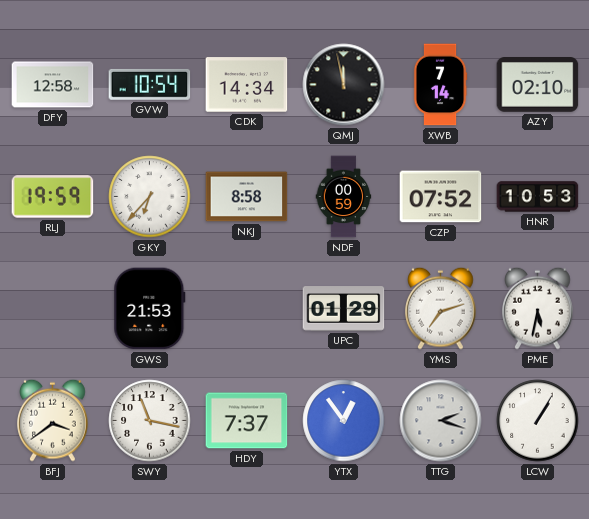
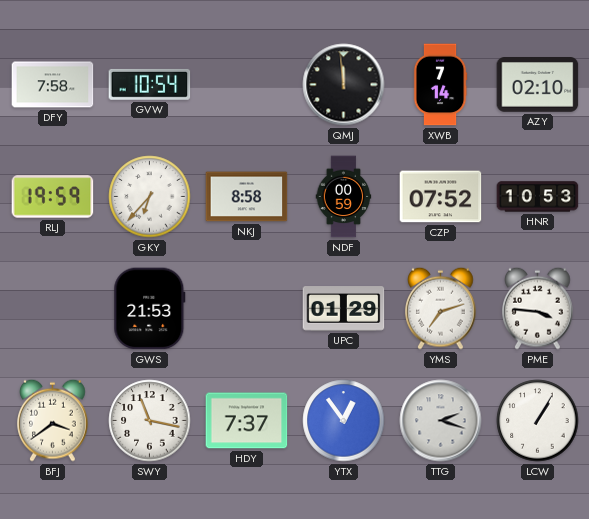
DFY: 12:58 -> 7:58 (53, 85)
CDK: 14:34 -> none (247, 85)
QMJ: 11:58 -> 11:59 (344, 85)
PME: 5:32 -> 3:46 (538, 308)
